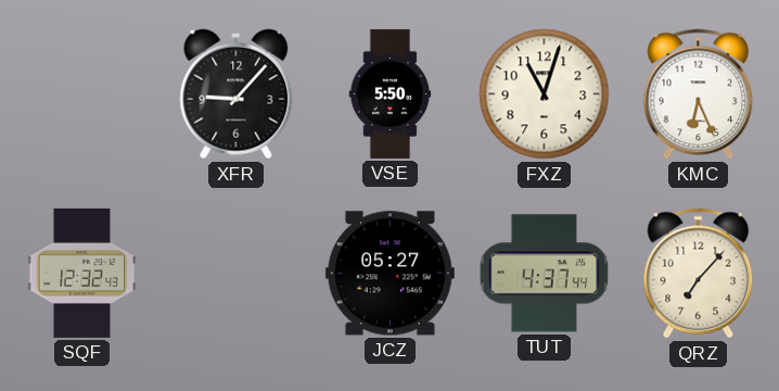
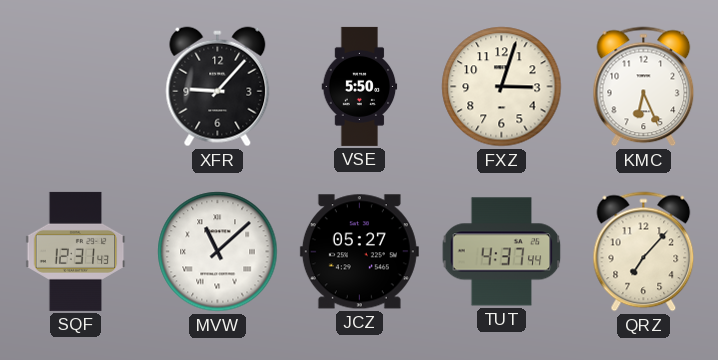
FXZ: 11:03 -> 3:03 (502, 87)
SQF: 12:32 -> 12:31 (76, 251)
MVW: none -> 11:08 (218, 252)
